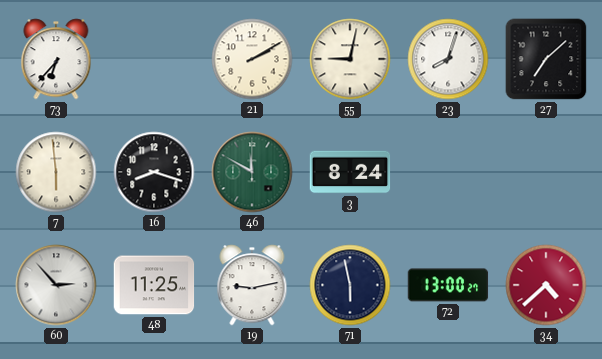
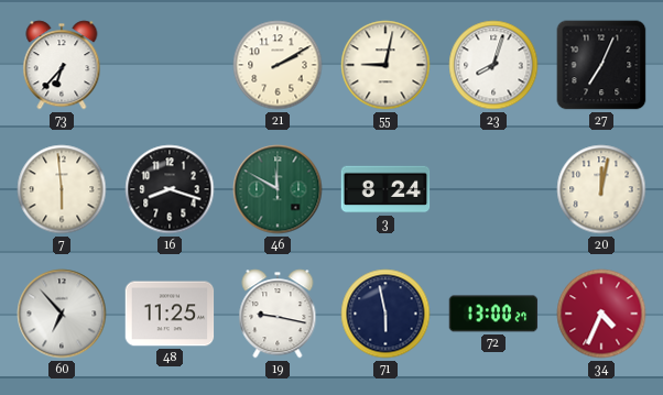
27: 7:08 -> 7:04 (601, 65)
20: none -> 12:02 (601, 189)
60: 2:53 -> 6:53 (62, 314)
19: 9:13 -> 9:17 (278, 314)
34: 4:38 -> 4:34 (601, 314)
